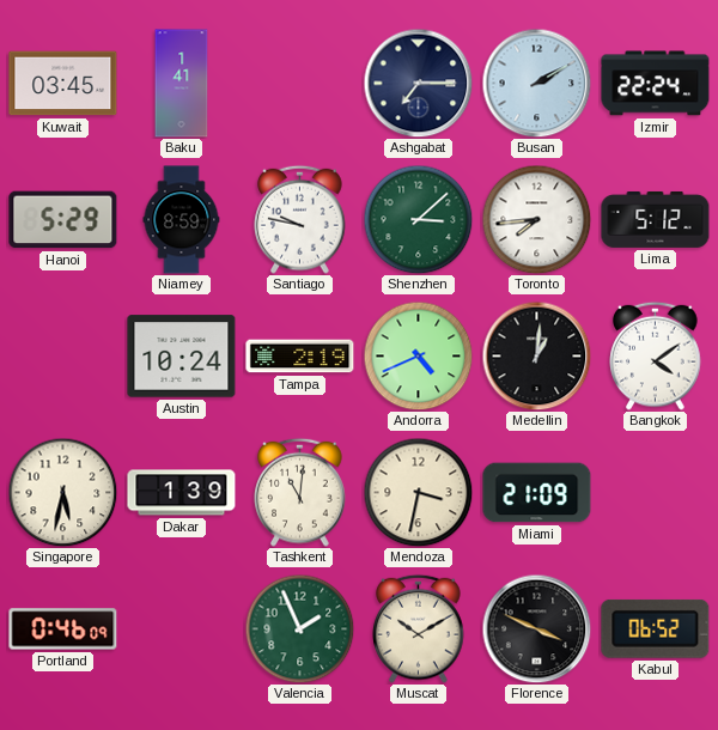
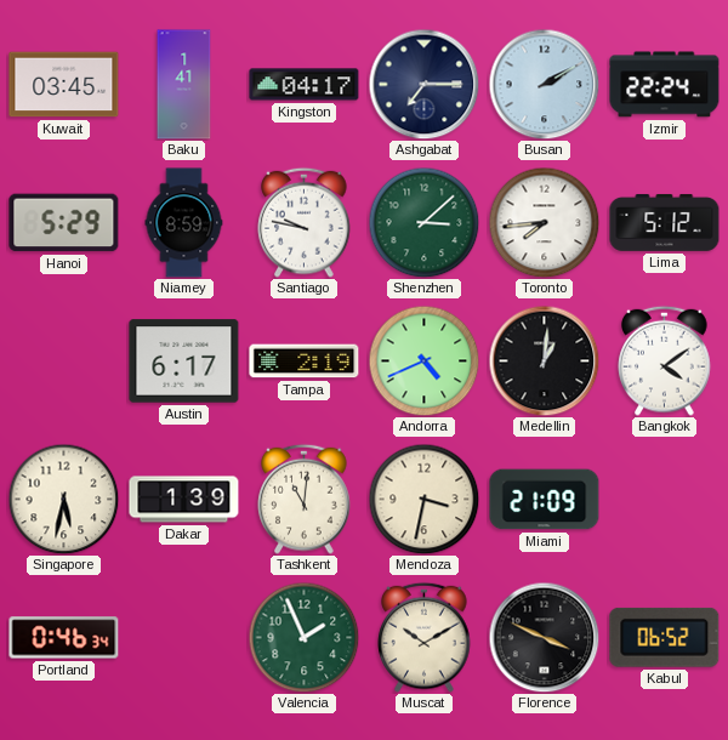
Kingston: none -> 04:17 (305, 85)
Austin: 10:24 -> 6:17 (184, 362)
Portland: 0:46:09 -> 0:46:34 (64, 638)
